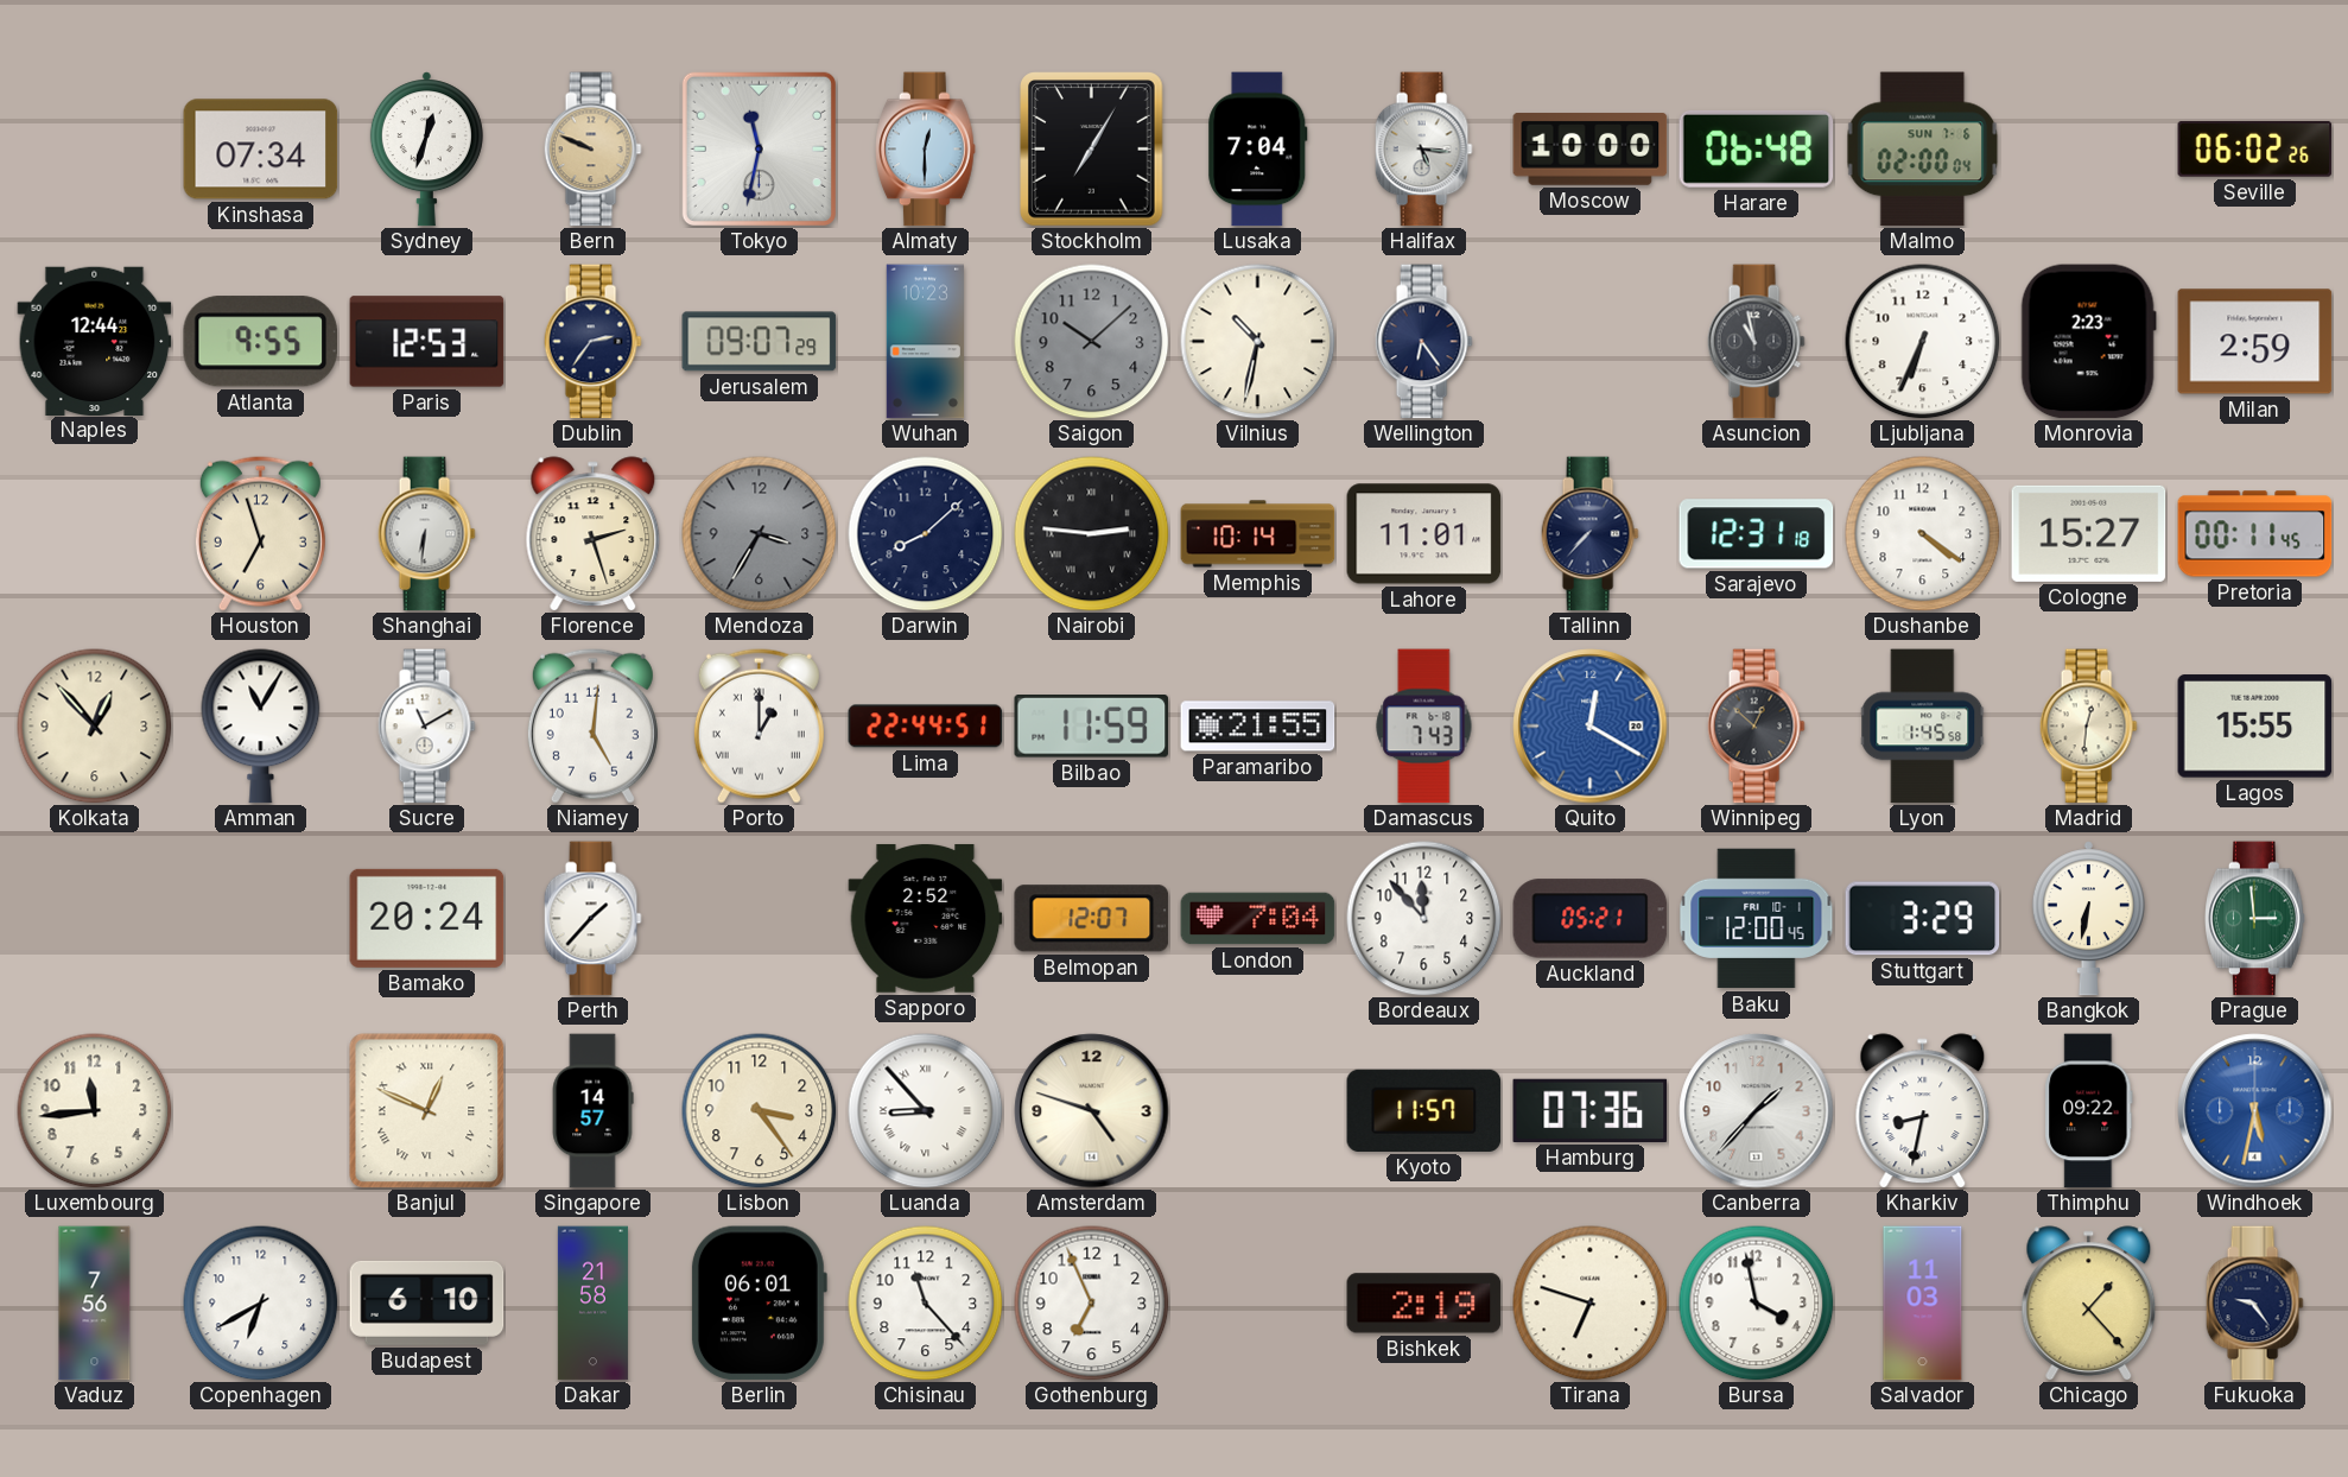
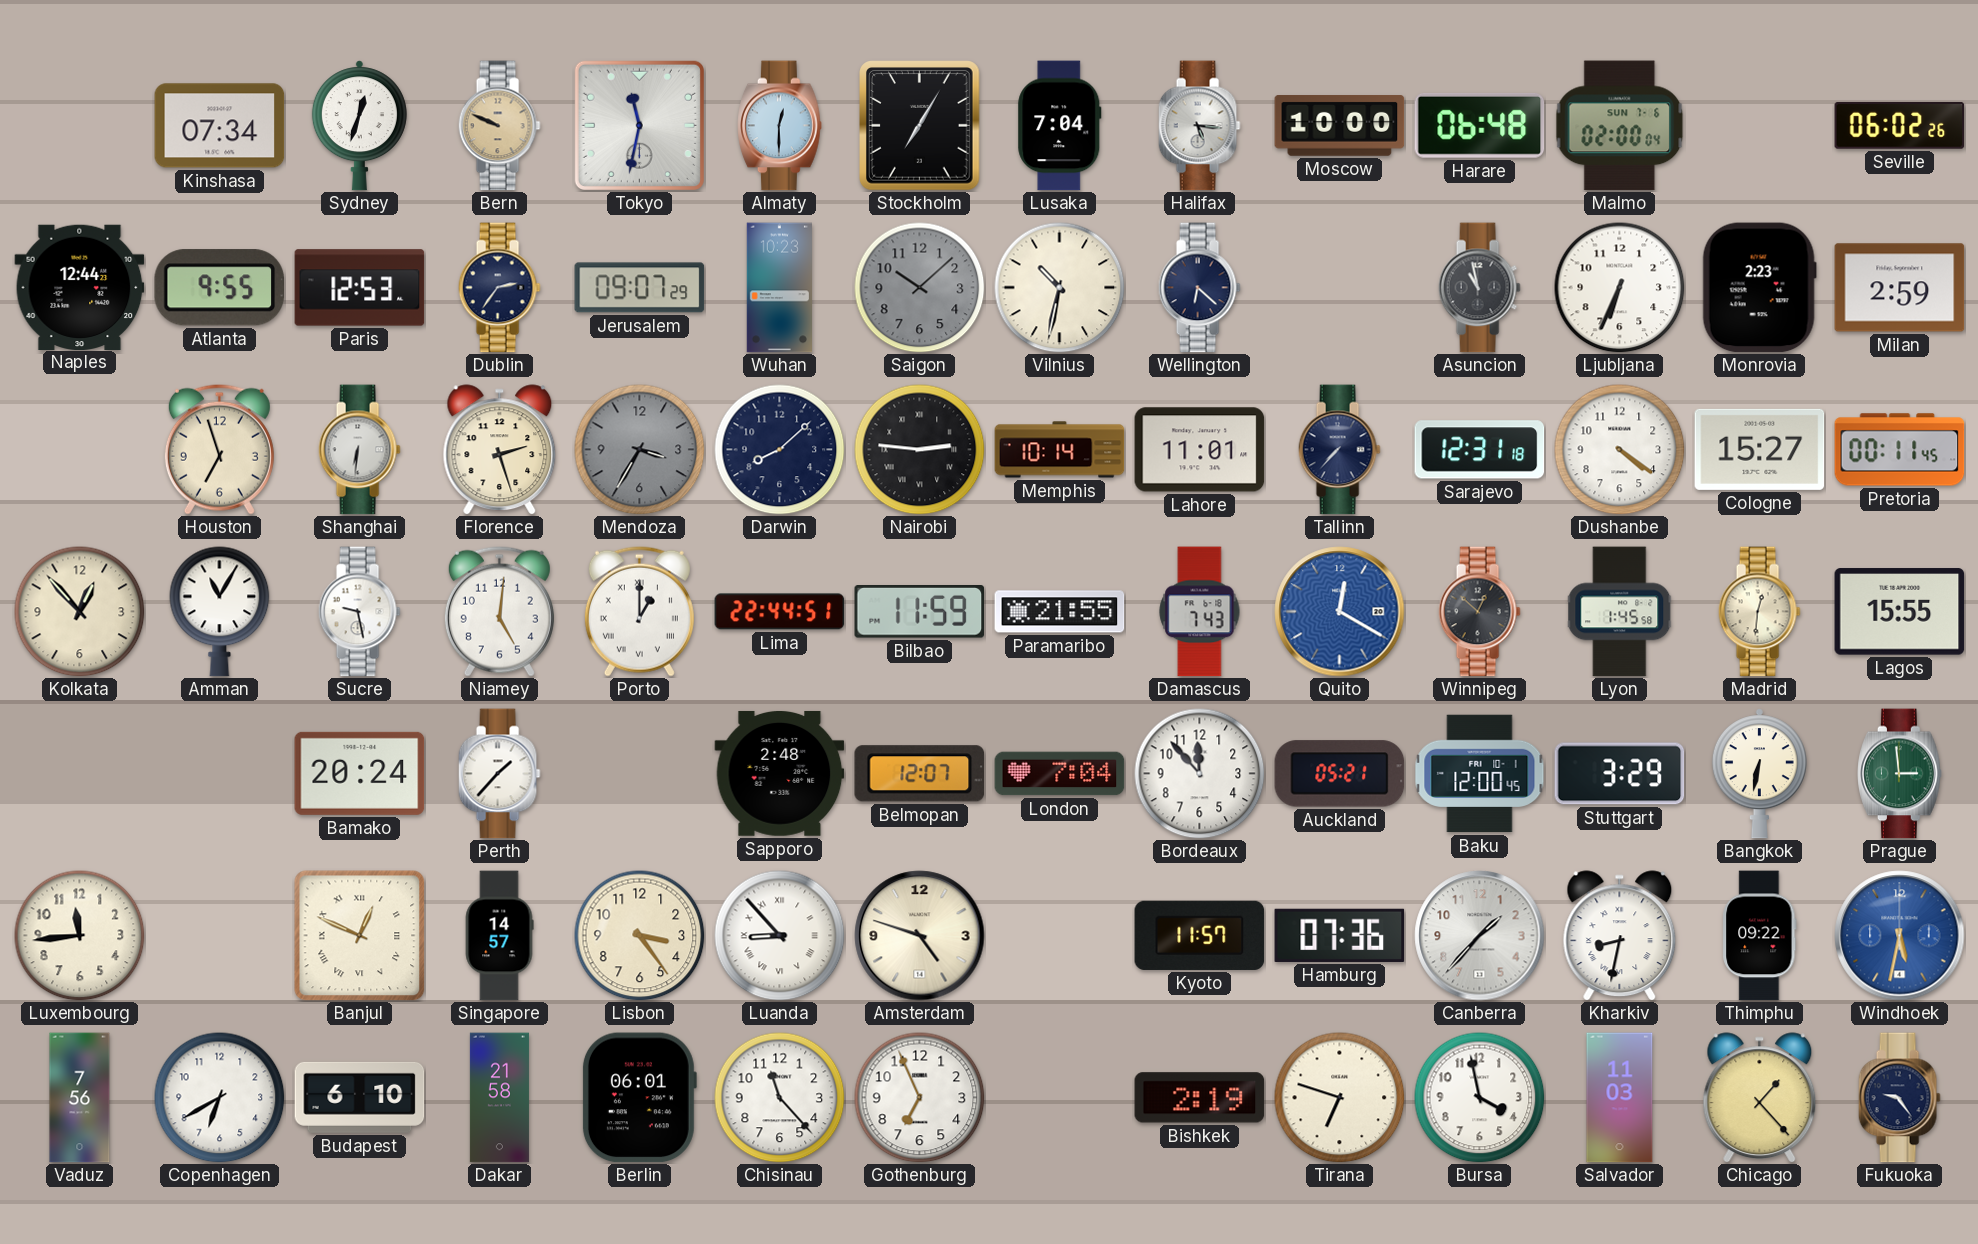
Wellington: 6:24 -> 6:22 (1199, 288)
Sucre: 11:10 -> 9:28 (359, 612)
Sapporo: 2:52 -> 2:48 (780, 773)
